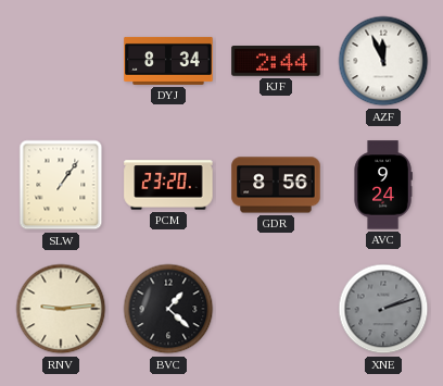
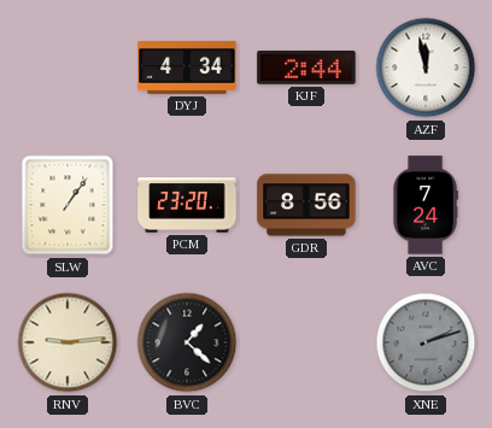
DYJ: 8:34 -> 4:34 (187, 68)
AZF: 11:56 -> 11:58 (426, 68)
AVC: 9:24 -> 7:24 (426, 205)
